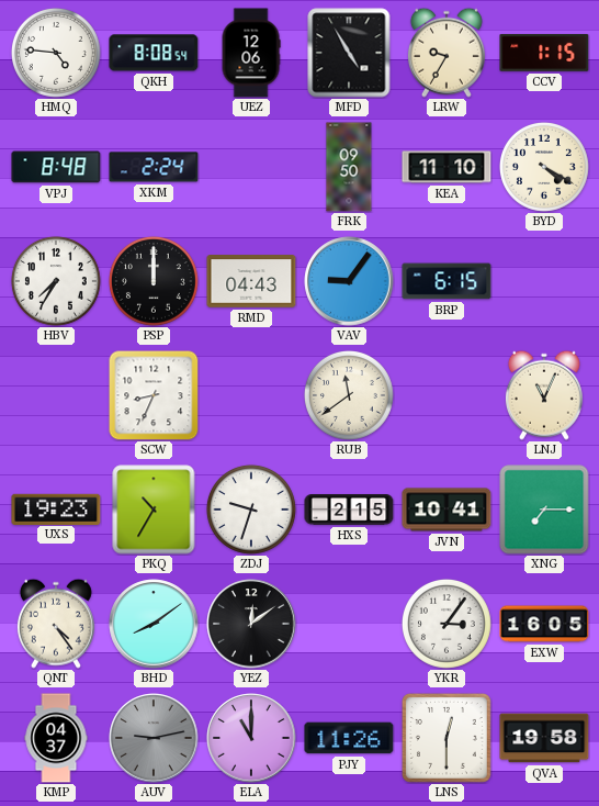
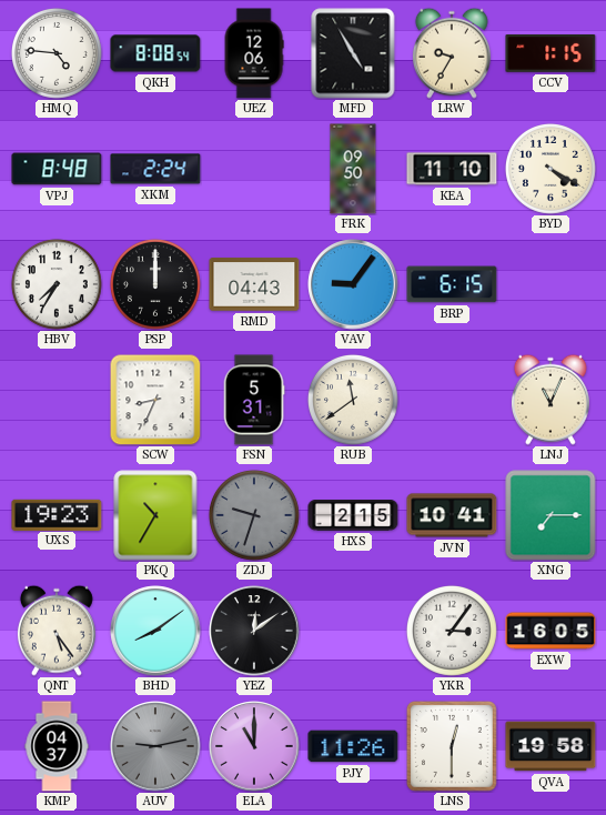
FSN: none -> 5:31 (254, 400)
ZDJ dial: white -> grey (254, 515)
QNT: 4:24 -> 5:24 (57, 631)
